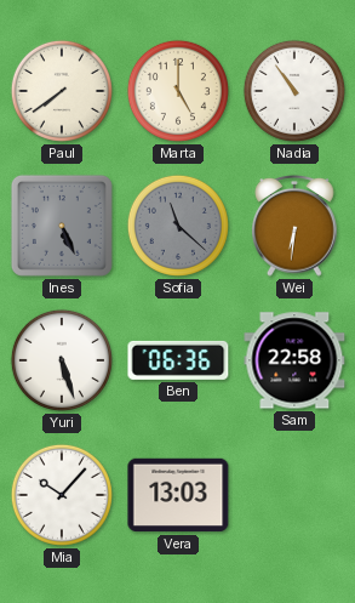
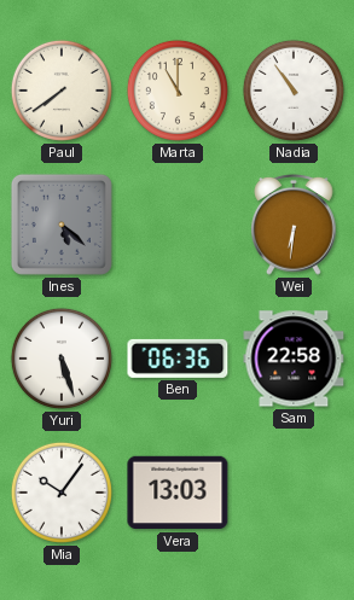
Marta: 5:00 -> 11:00 (178, 91)
Ines: 5:26 -> 5:22 (62, 225)
Sofia: 11:22 -> none (178, 226)
Mia: 10:07 -> 10:06 (62, 493)
